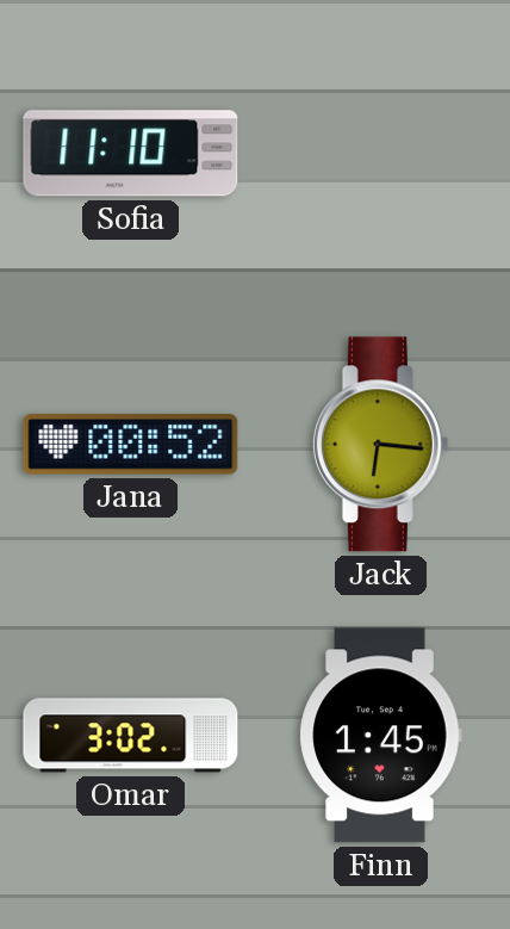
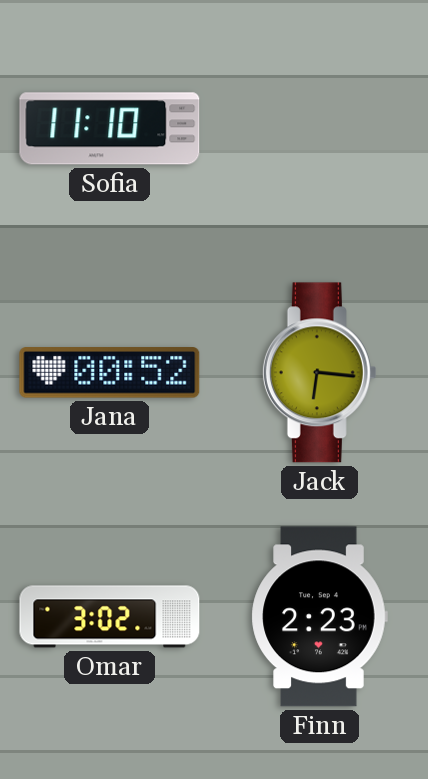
Finn: 1:45 -> 2:23 (319, 617)
